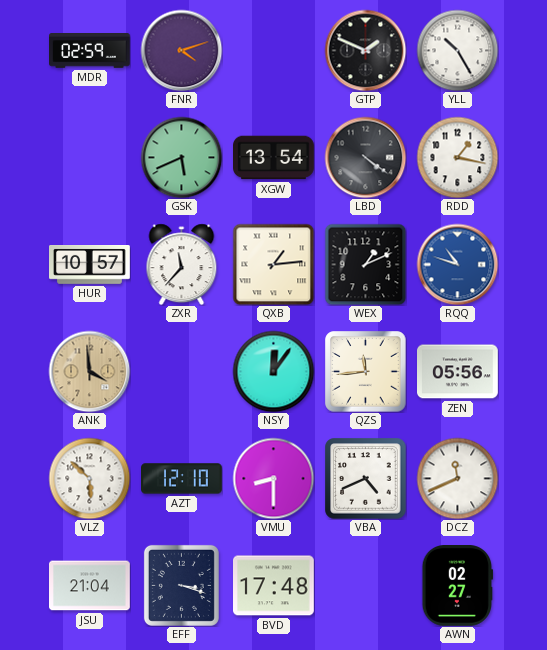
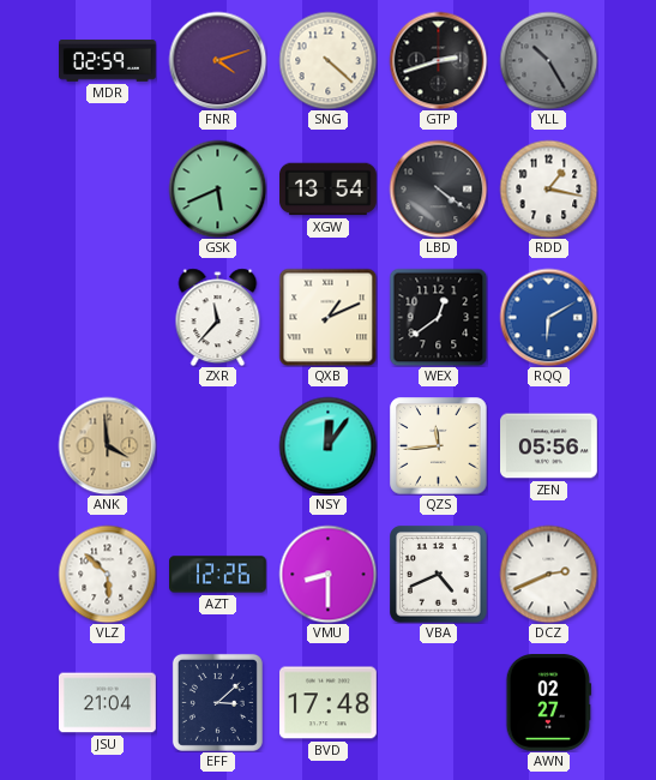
SNG: none -> 4:22 (327, 60)
GTP: 1:49 -> 2:42 (438, 60)
YLL dial: white -> grey (548, 60)
HUR: 10:57 -> none (90, 265)
QXB: 1:14 -> 1:11 (327, 317)
WEX: 1:11 -> 12:39 (438, 317)
RQQ: 10:48 -> 6:10 (548, 317)
AZT: 12:10 -> 12:26 (218, 575)
DCZ: 11:41 -> 2:41 (548, 574)
EFF: 3:18 -> 3:08 (217, 702)
